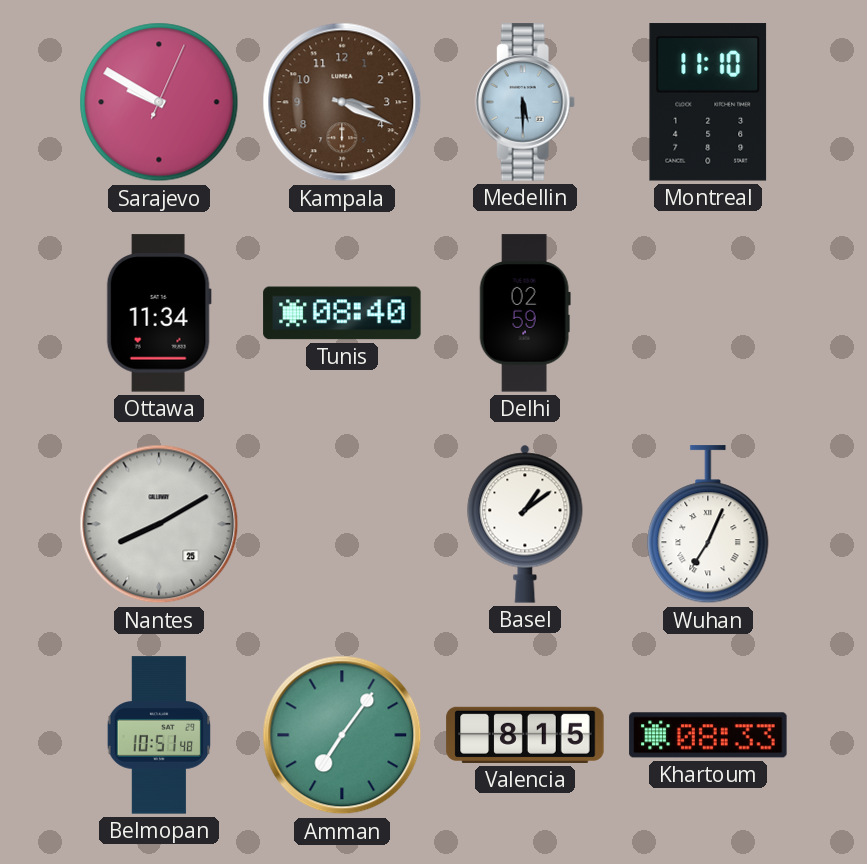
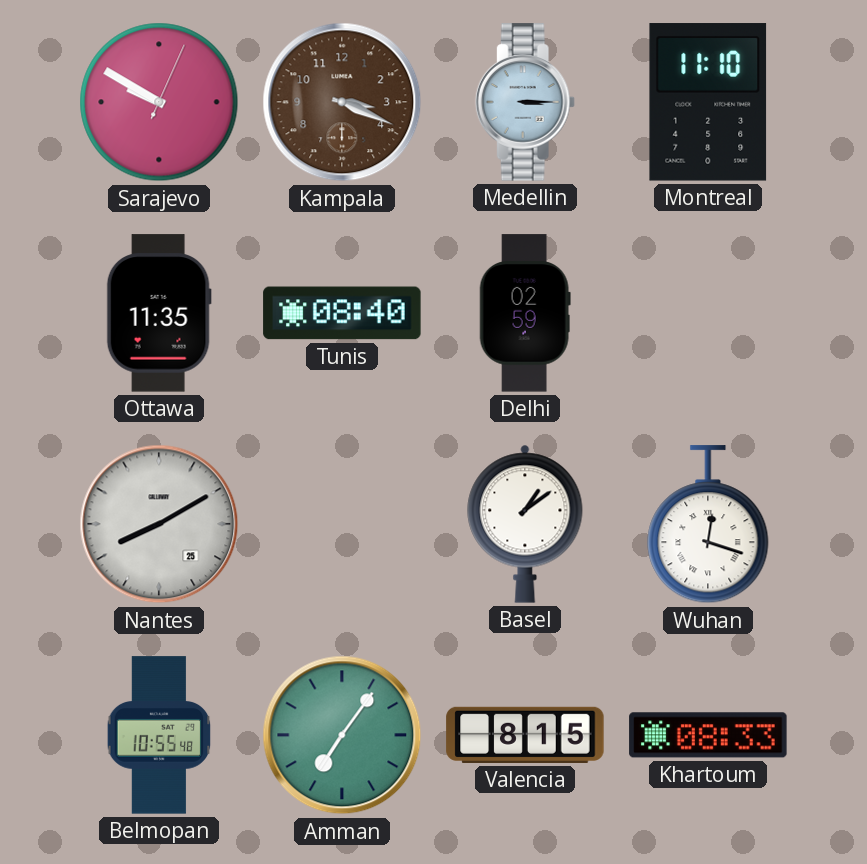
Medellin: 5:30 -> 3:15 (525, 102)
Ottawa: 11:34 -> 11:35 (159, 313)
Wuhan: 7:04 -> 12:18 (708, 525)
Belmopan: 10:51 -> 10:55 (159, 735)
